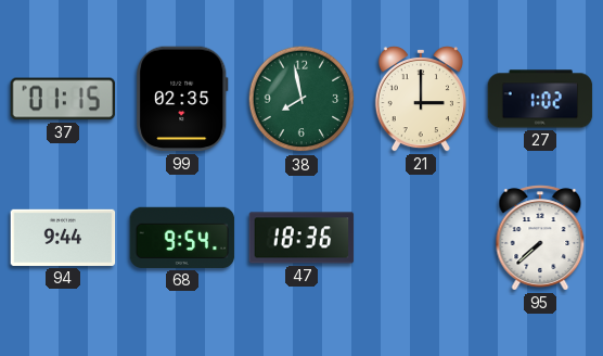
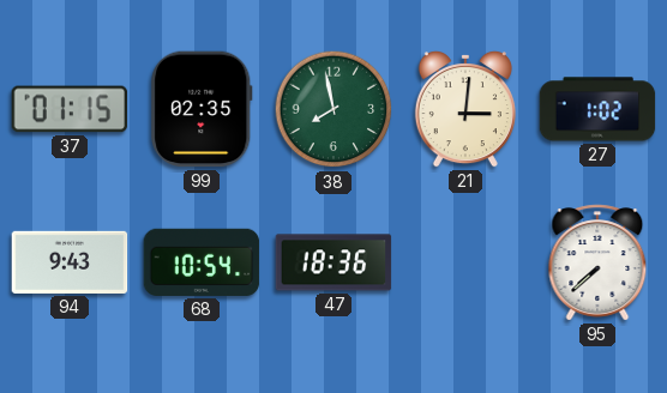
21: 3:00 -> 3:01 (465, 110)
94: 9:44 -> 9:43 (70, 262)
68: 9:54 -> 10:54 (202, 262)
